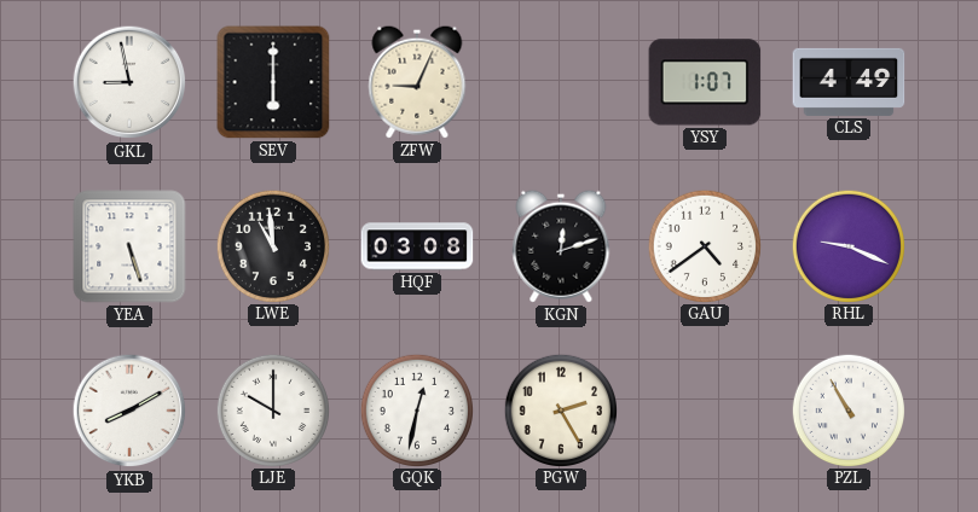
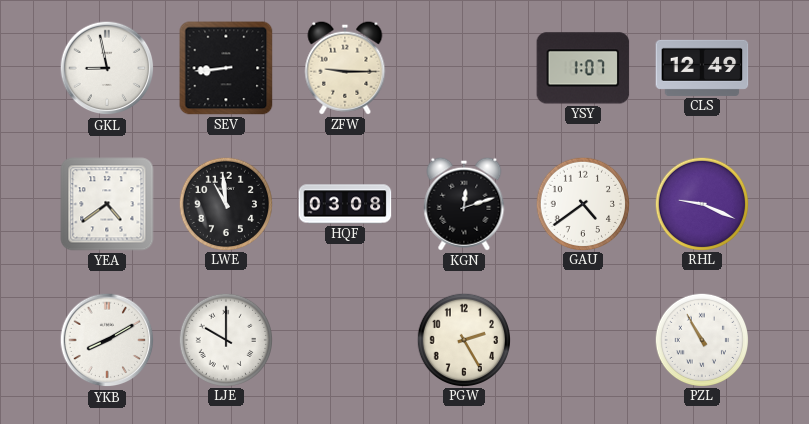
SEV: 6:00 -> 8:44 (226, 68)
ZFW: 9:04 -> 9:15 (345, 68)
CLS: 4:49 -> 12:49 (702, 68)
YEA: 5:27 -> 4:39 (107, 204)
GQK: 12:32 -> none (416, 409)
